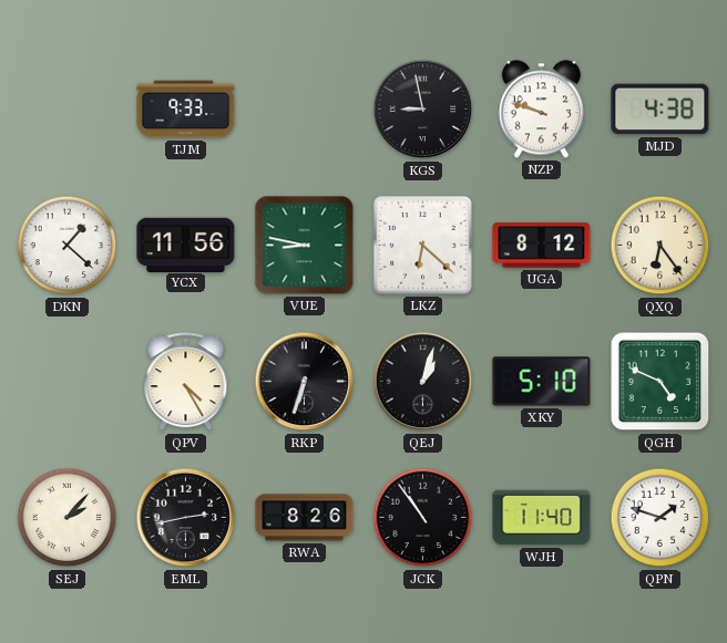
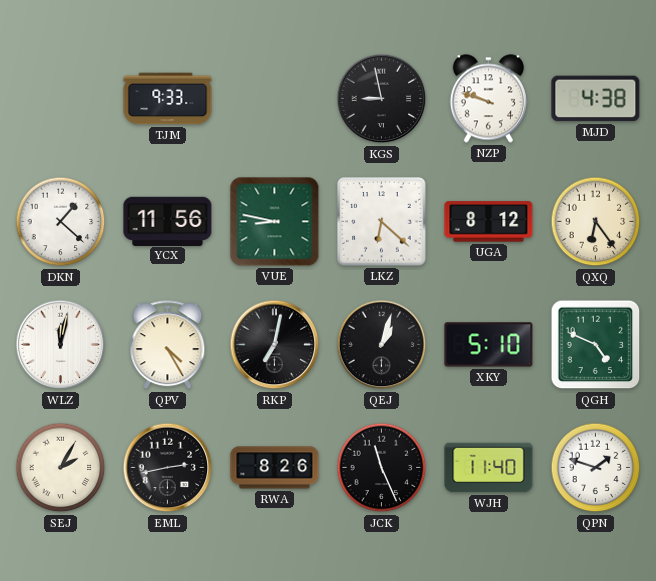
WLZ: none -> 12:02 (61, 345)
RKP: 6:33 -> 7:02 (275, 345)
SEJ: 2:07 -> 2:05 (61, 468)
JCK: 10:54 -> 11:26 (382, 468)
